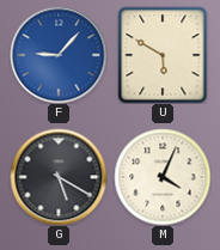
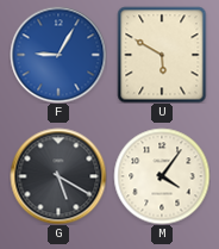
F: 9:07 -> 9:05 (58, 55)
M: 4:04 -> 4:06 (162, 176)
